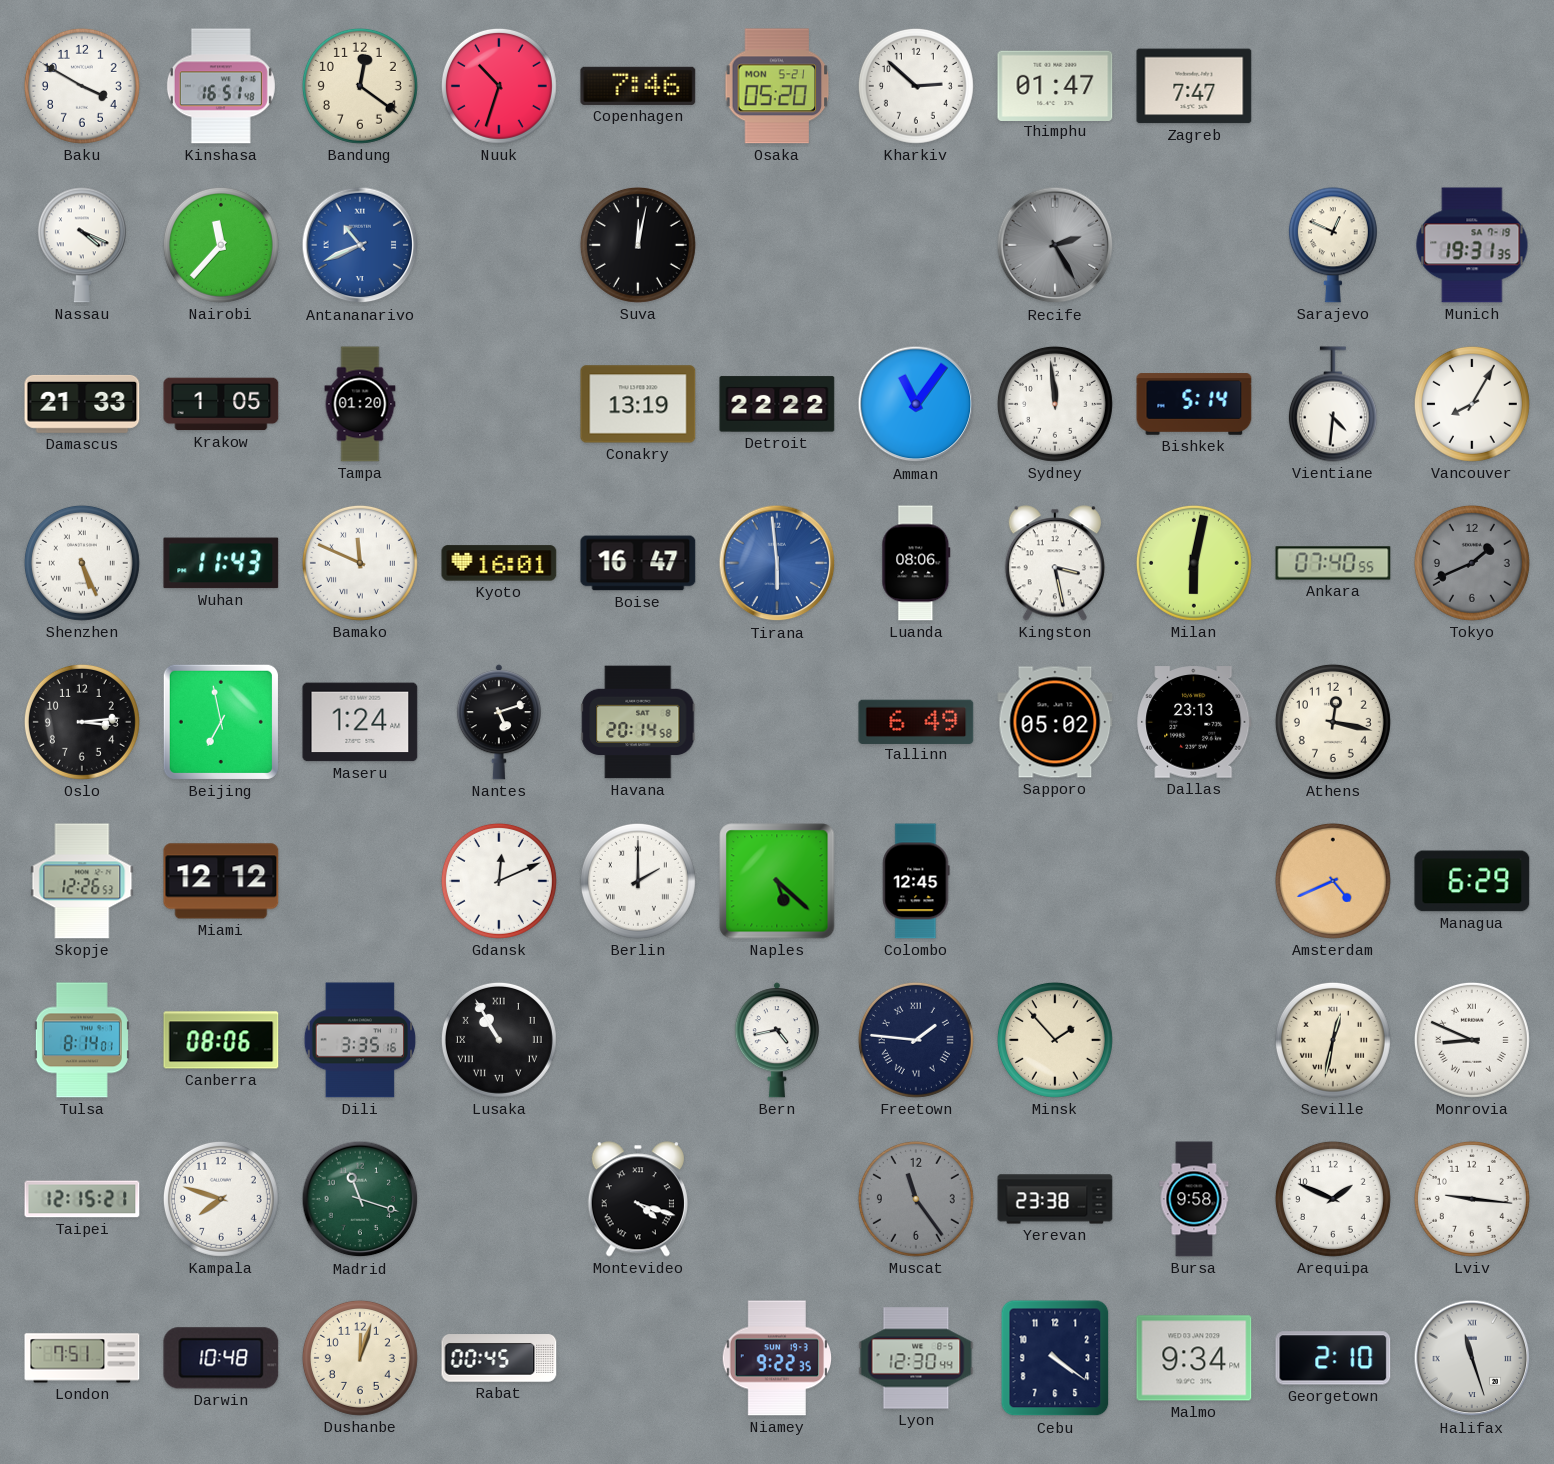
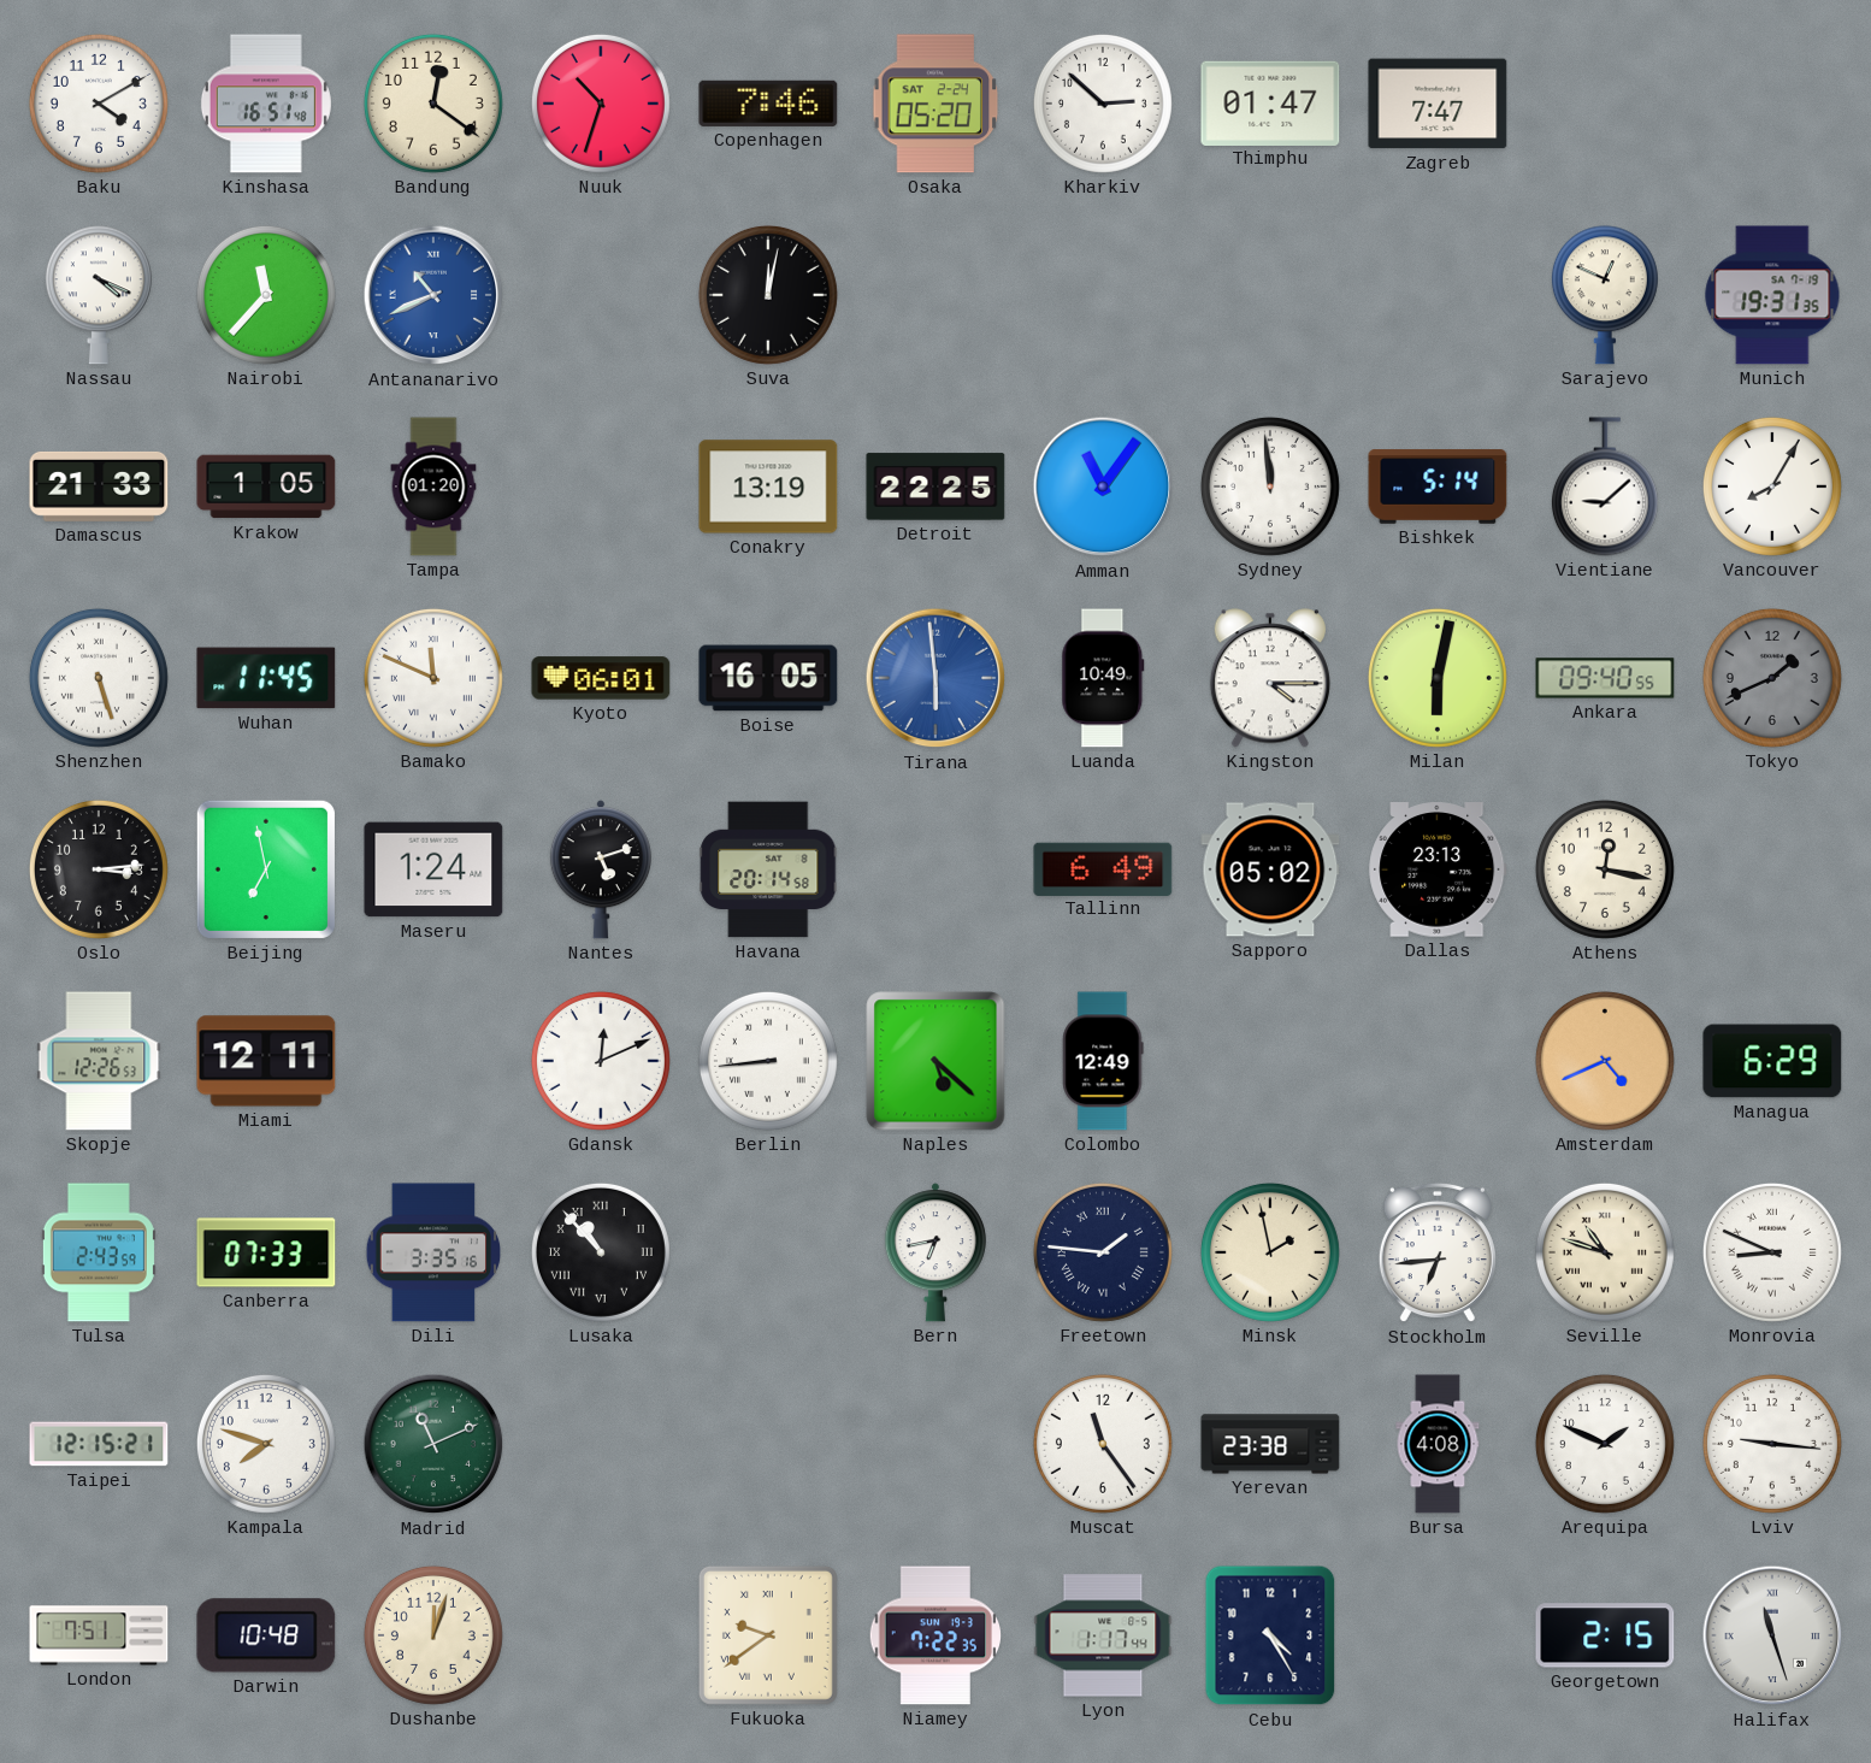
Baku: 3:50 -> 4:10 (99, 104)
Osaka date: MON 5-21 -> SAT 2-24 (936, 104)
Recife: 2:25 -> none (1055, 245)
Detroit: 22:22 -> 22:25 (936, 487)
Vientiane: 4:31 -> 9:08 (1605, 487)
Shenzhen: 5:26 -> 5:27 (99, 678)
Wuhan: 11:43 -> 11:45 (266, 678)
Kyoto: 16:01 -> 06:01 (601, 678)
Boise: 16:47 -> 16:05 (768, 678)
Luanda: 08:06 -> 10:49 (1103, 678)
Kingston: 3:28 -> 4:15 (1270, 678)
Ankara: 07:40 -> 09:40 (1605, 678)
Miami: 12:12 -> 12:11 (266, 1061)
Berlin: 2:00 -> 8:44 (768, 1061)
Colombo: 12:45 -> 12:49 (1103, 1061)
Tulsa: 8:14 -> 2:43 (99, 1252)
Canberra: 08:06 -> 07:33 (266, 1252)
Lusaka: 10:55 -> 10:53 (601, 1252)
Bern: 4:43 -> 6:43 (936, 1252)
Minsk: 1:53 -> 1:58 (1270, 1252)
Stockholm: none -> 6:44 (1438, 1252)
Seville: 12:32 -> 10:48 (1605, 1252)
Madrid: 11:18 -> 11:11 (433, 1444)
Montevideo: 4:18 -> none (638, 1199)
Muscat dial: grey -> white (1103, 1444)
Bursa: 9:58 -> 4:08 (1438, 1444)
Rabat: 00:45 -> none (499, 1358)
Fukuoka: none -> 9:39 (768, 1635)
Niamey: 9:22 -> 7:22 (934, 1635)
Lyon: 12:30 -> 1:17 (1103, 1635)
Cebu: 4:21 -> 4:25 (1270, 1635)
Malmo: 9:34 -> none (1194, 1358)
Georgetown: 2:10 -> 2:15 (1605, 1635)
